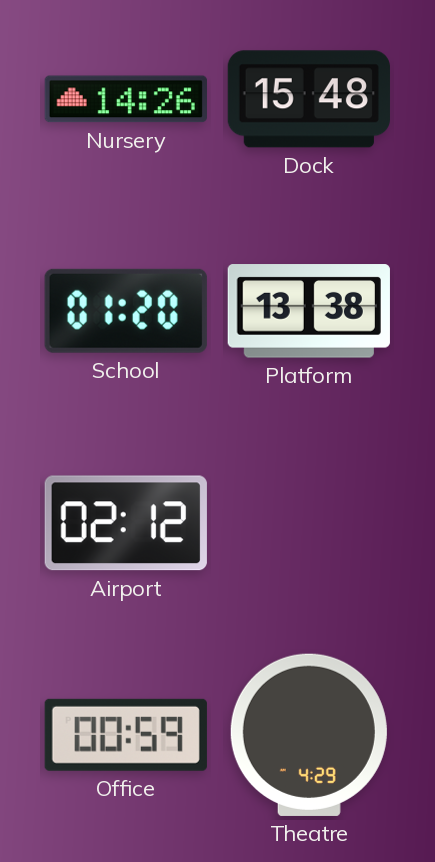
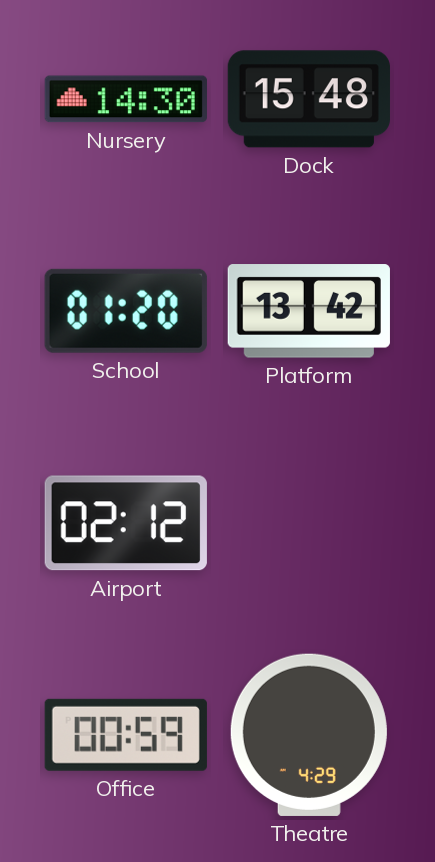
Nursery: 14:26 -> 14:30 (126, 99)
Platform: 13:38 -> 13:42 (309, 311)
